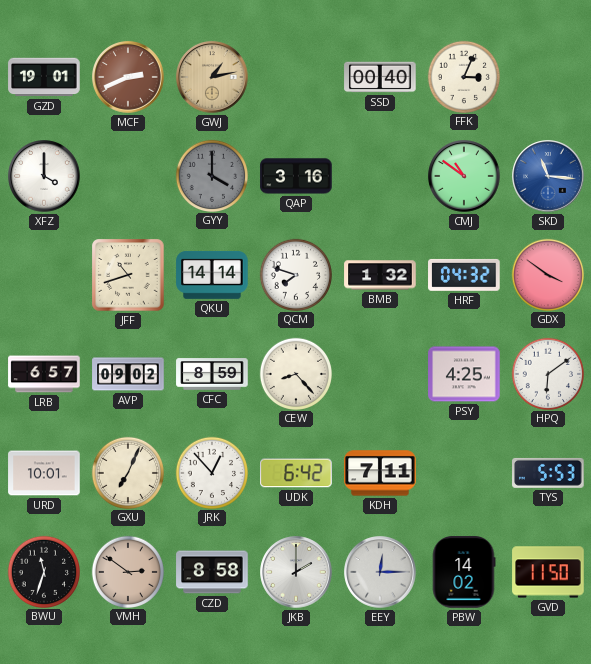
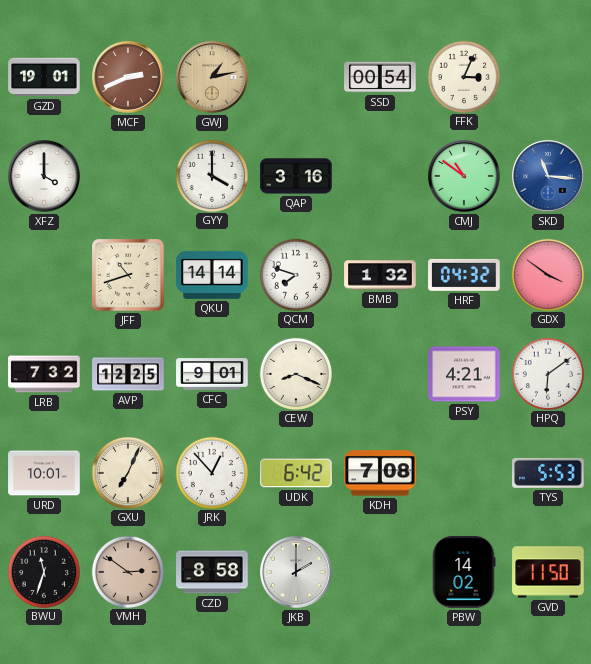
SSD: 00:40 -> 00:54 (380, 77)
GYY dial: grey -> white (211, 175)
LRB: 6:57 -> 7:32 (44, 374)
AVP: 09:02 -> 12:25 (128, 374)
CFC: 8:59 -> 9:01 (212, 374)
CEW: 8:23 -> 8:19 (295, 373)
PSY: 4:25 -> 4:21 (464, 374)
KDH: 7:11 -> 7:08 (380, 473)
EEY: 12:15 -> none (380, 572)
